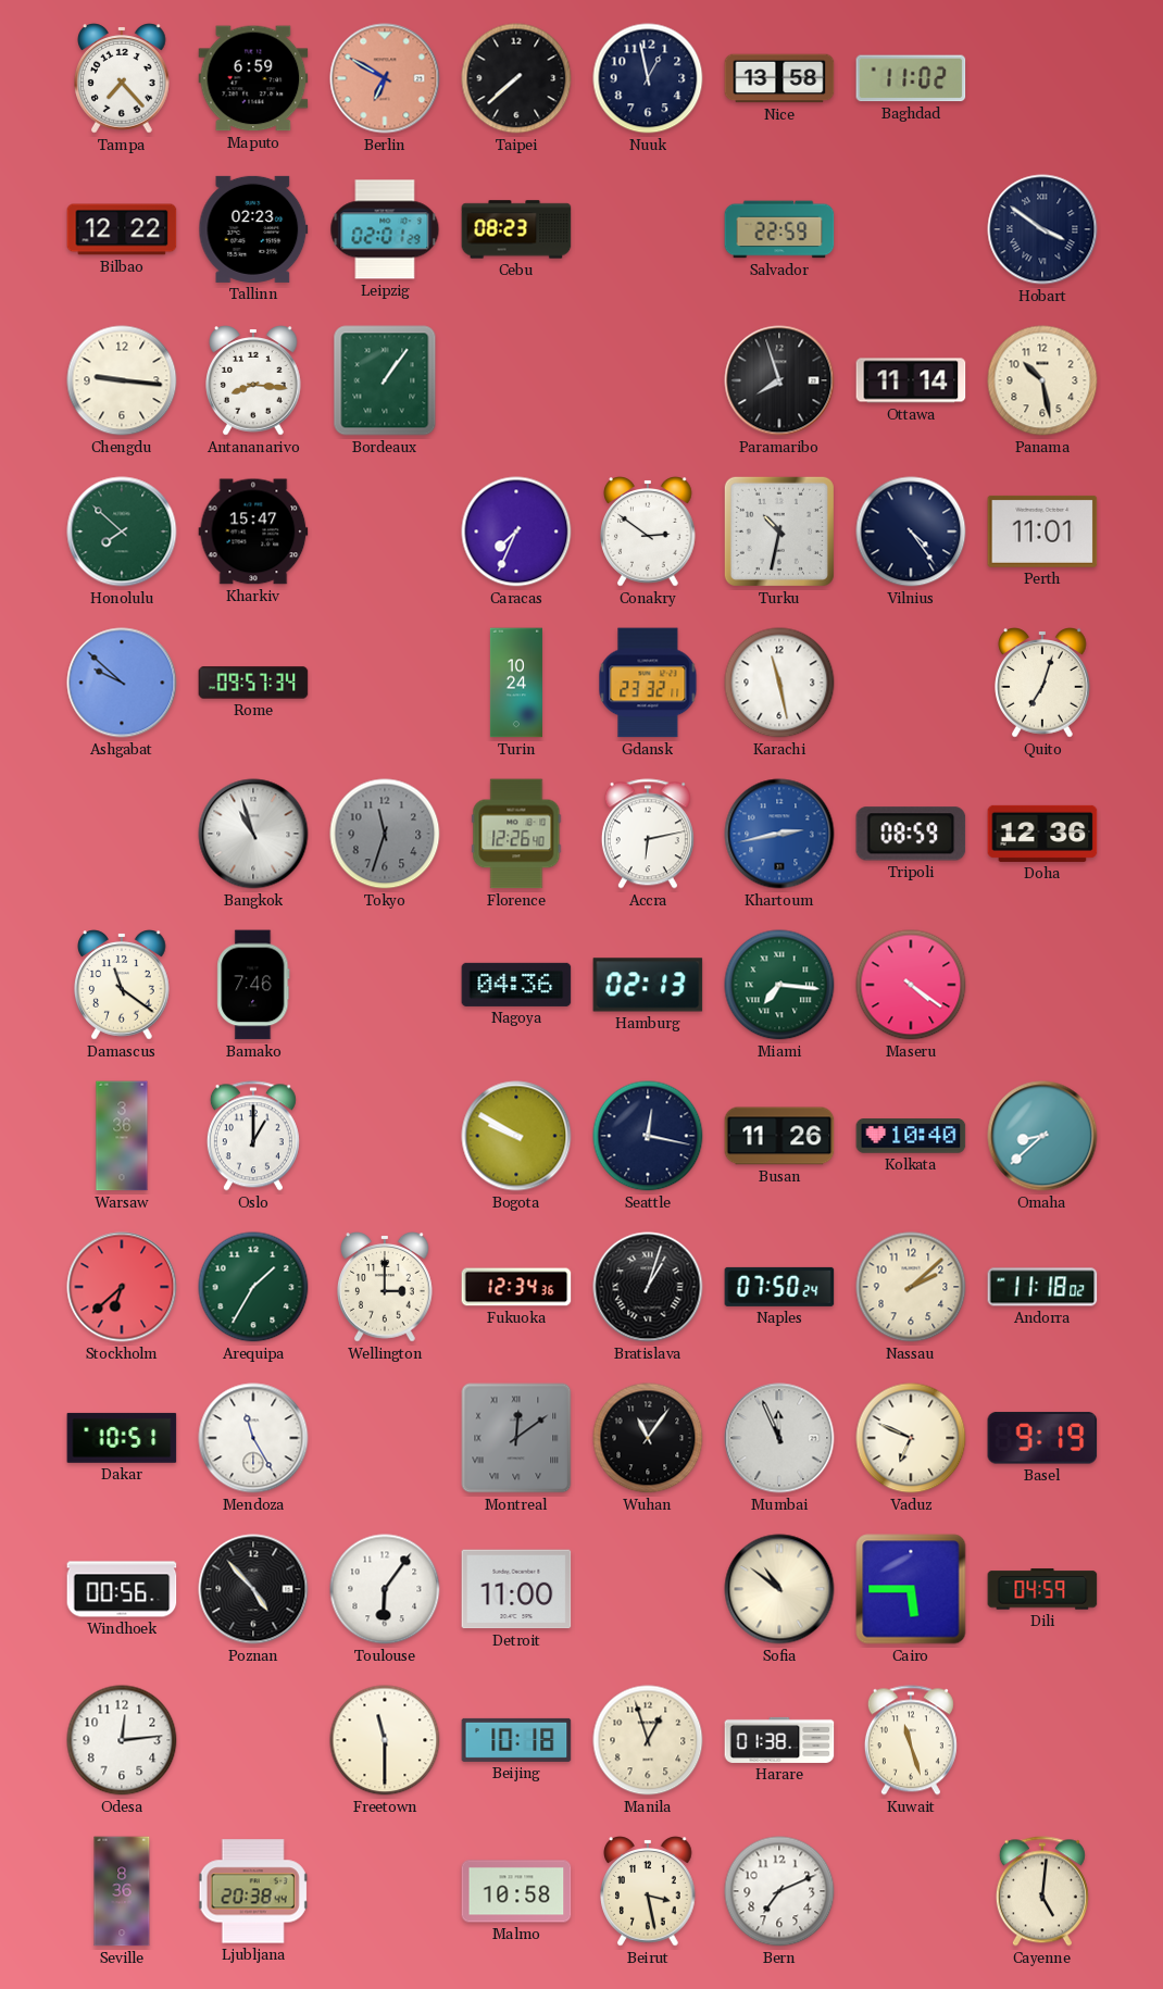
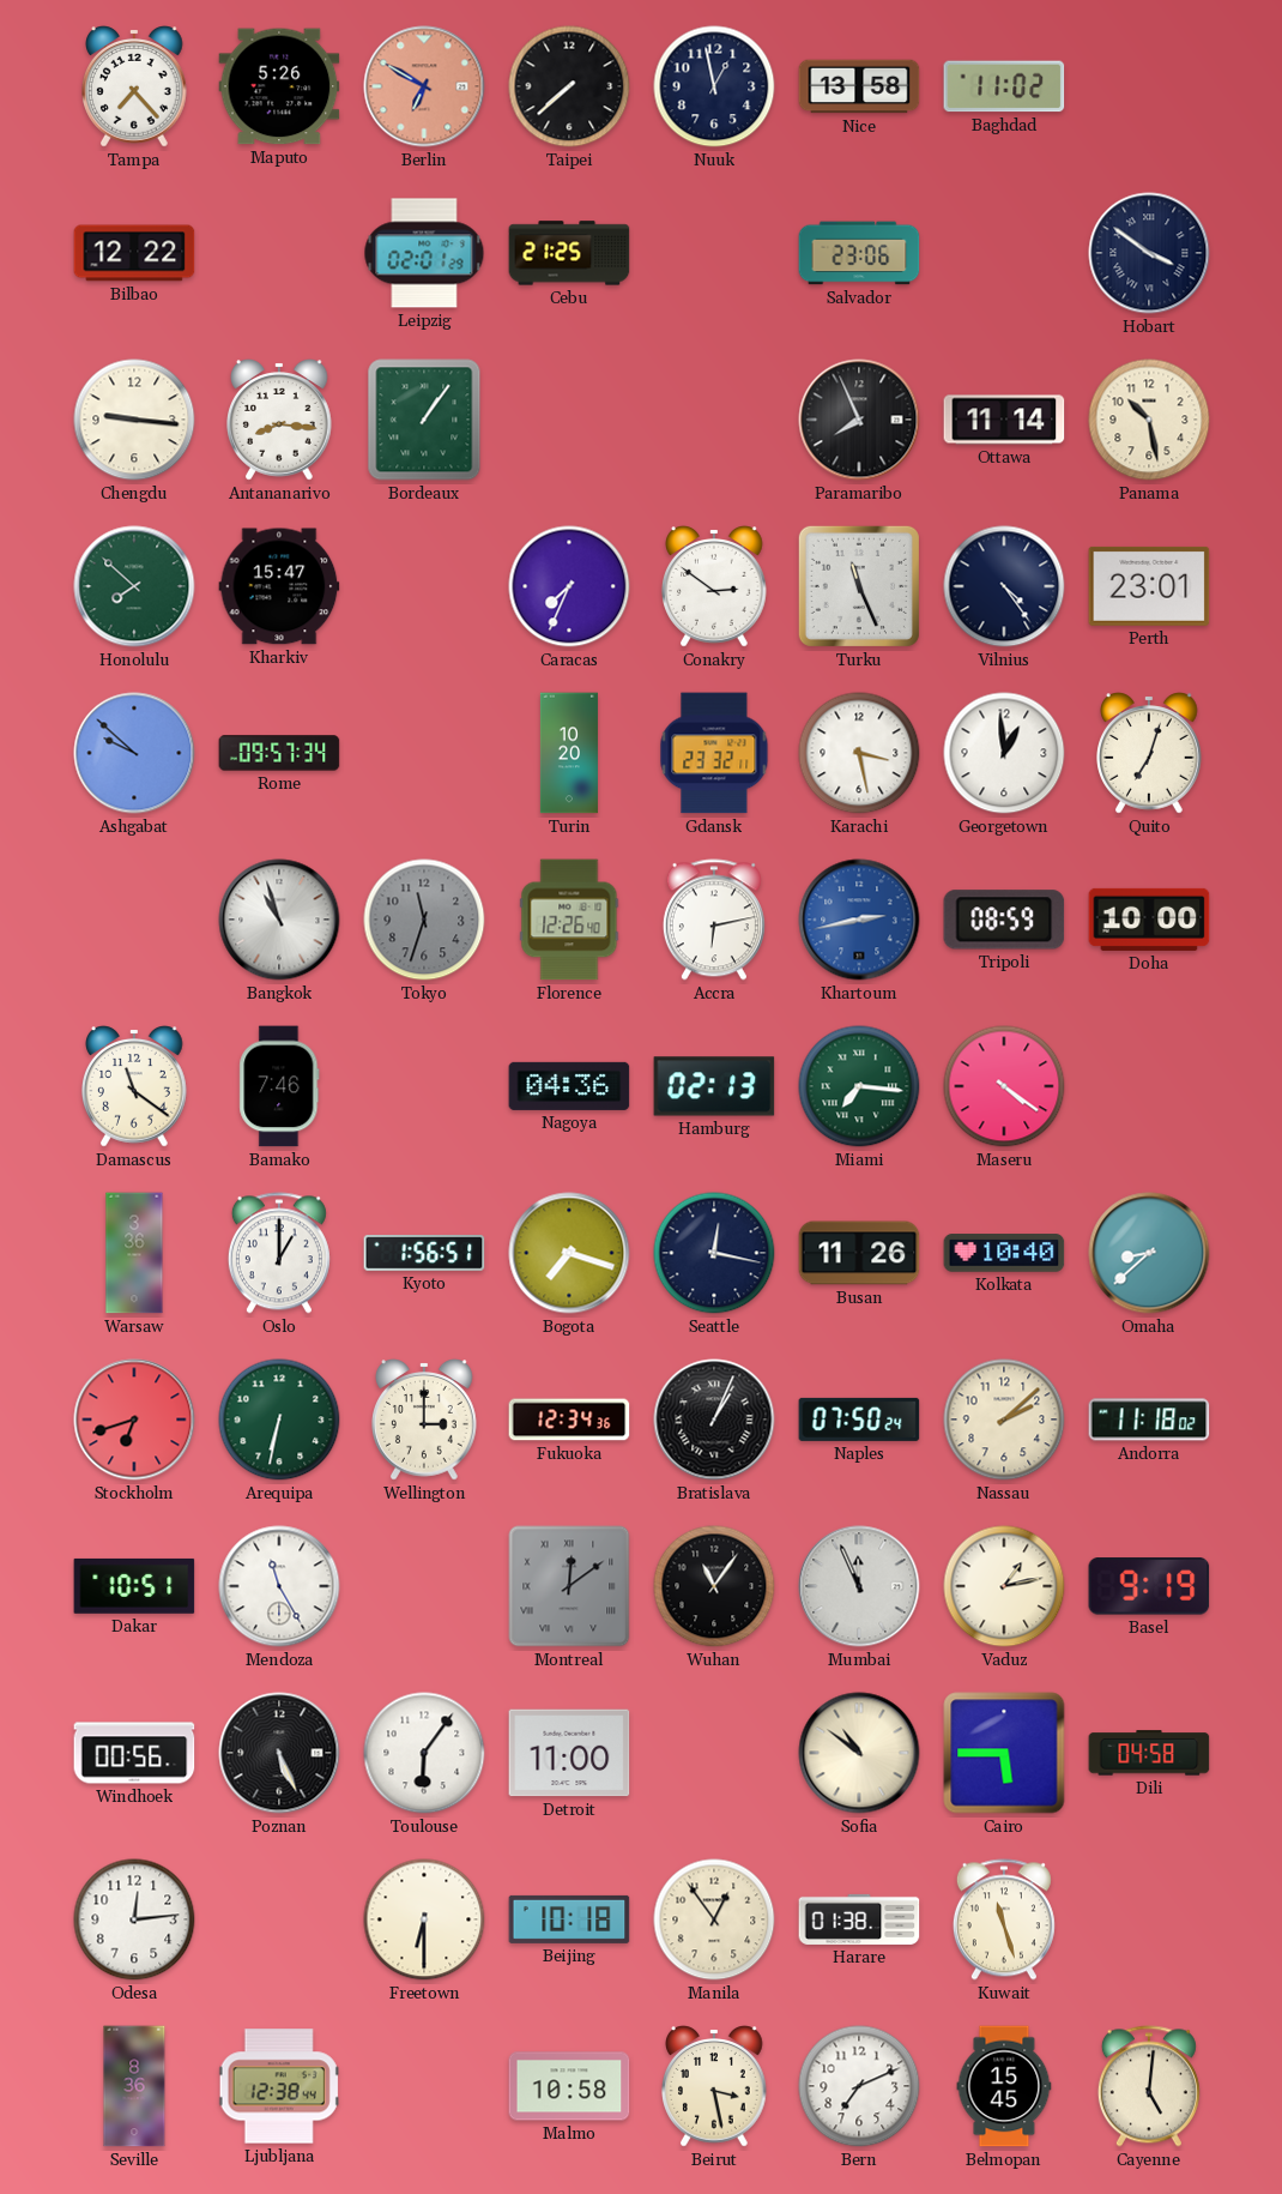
Maputo: 6:59 -> 5:26 (279, 86)
Tallinn: 02:23 -> none (253, 229)
Cebu: 08:23 -> 21:25 (569, 253)
Salvador: 22:59 -> 23:06 (859, 253)
Paramaribo: 7:57 -> 7:56 (859, 420)
Turku: 10:32 -> 11:26 (859, 586)
Perth: 11:01 -> 23:01 (1149, 586)
Turin: 10:24 -> 10:20 (569, 753)
Karachi: 11:28 -> 3:28 (859, 753)
Georgetown: none -> 12:59 (1004, 753)
Doha: 12:36 -> 10:00 (1149, 920)
Kyoto: none -> 1:56 (424, 1254)
Bogota: 9:50 -> 7:18 (569, 1253)
Stockholm: 6:38 -> 6:42 (134, 1420)
Arequipa: 1:35 -> 6:32 (279, 1420)
Bratislava: 1:03 -> 1:04 (714, 1420)
Vaduz: 6:49 -> 1:13 (1004, 1586)
Poznan: 4:53 -> 5:26 (279, 1753)
Dili: 04:59 -> 04:58 (1149, 1753)
Freetown: 11:30 -> 6:30 (424, 1919)
Manila: 12:57 -> 12:54 (714, 1919)
Ljubljana: 20:38 -> 12:38 (279, 2086)
Belmopan: none -> 15:45 (1004, 2086)
